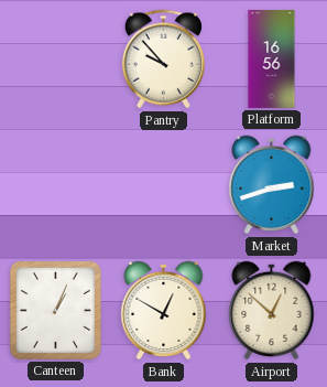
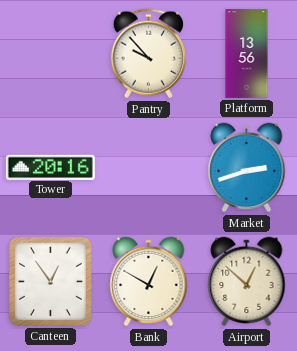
Platform: 16:56 -> 13:56 (247, 53)
Tower: none -> 20:16 (50, 167)
Canteen: 1:04 -> 12:54 (50, 281)
